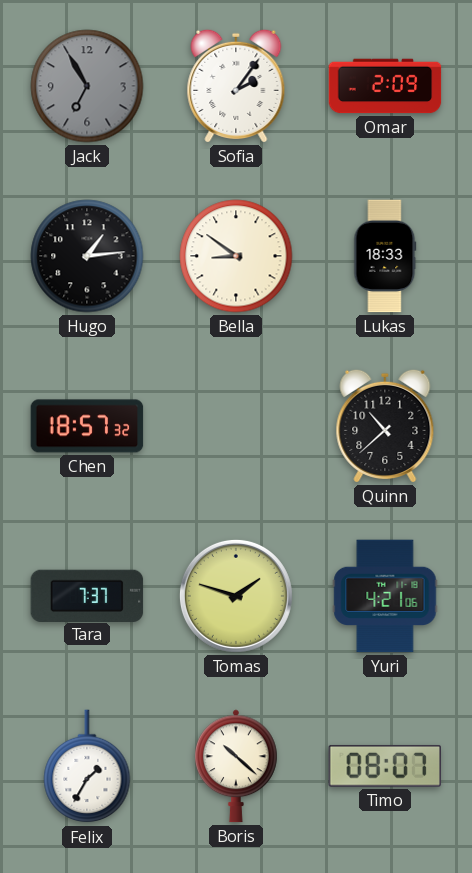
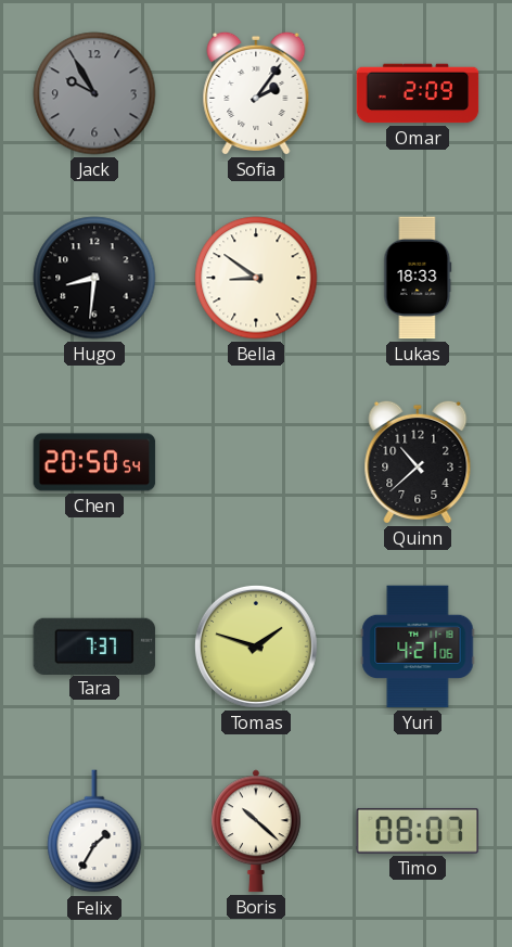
Jack: 6:55 -> 9:55 (94, 93)
Hugo: 1:14 -> 8:31 (94, 278)
Chen: 18:57 -> 20:50 (94, 462)
